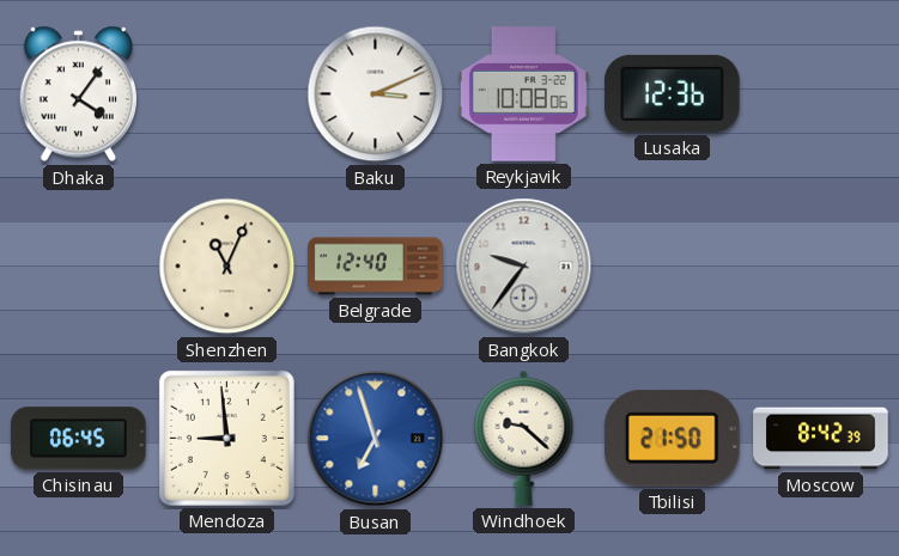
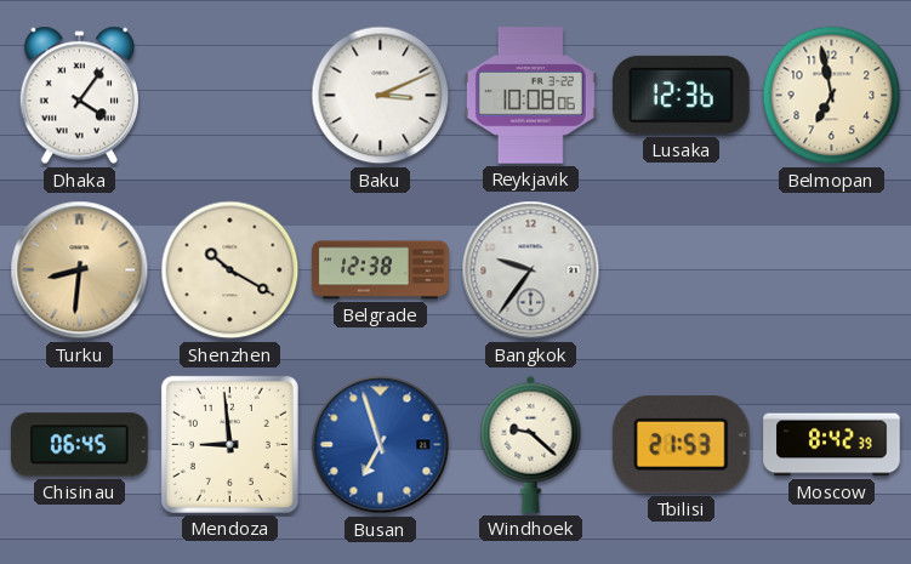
Belmopan: none -> 6:58 (832, 96)
Turku: none -> 8:31 (80, 270)
Shenzhen: 11:04 -> 10:20 (230, 270)
Belgrade: 12:40 -> 12:38 (381, 270)
Tbilisi: 21:50 -> 21:53 (682, 444)
